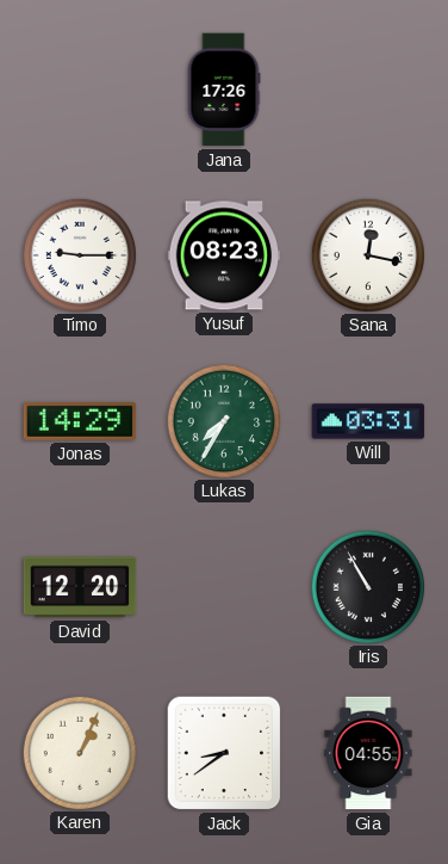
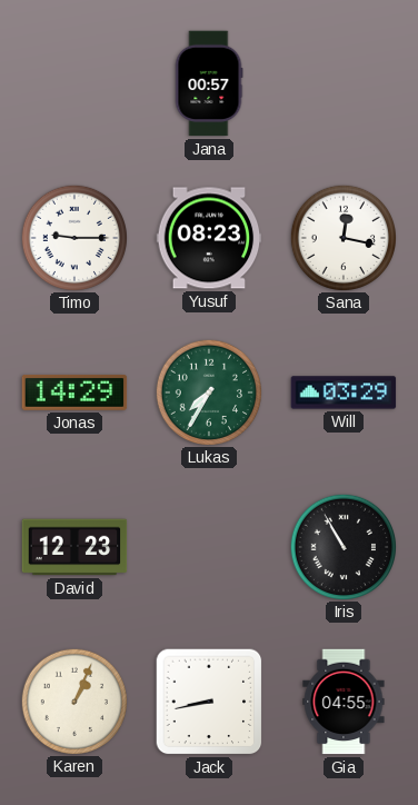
Jana: 17:26 -> 00:57 (209, 83)
Will: 03:31 -> 03:29 (344, 392)
David: 12:20 -> 12:23 (74, 547)
Jack: 8:39 -> 8:43 (209, 702)
